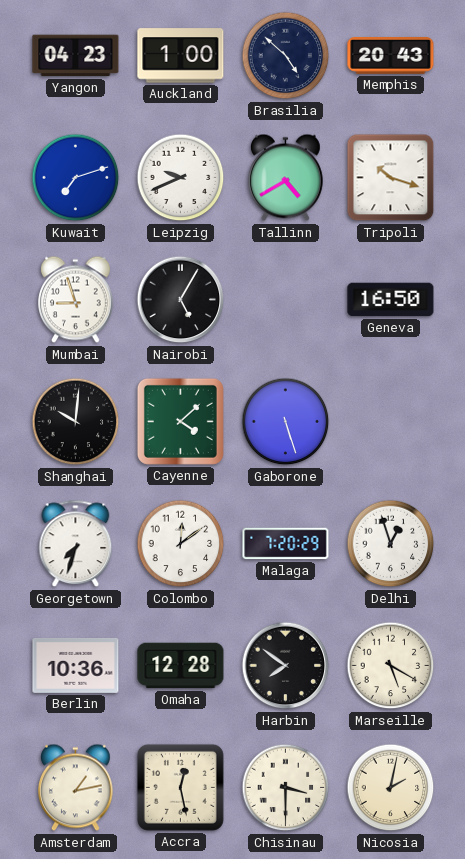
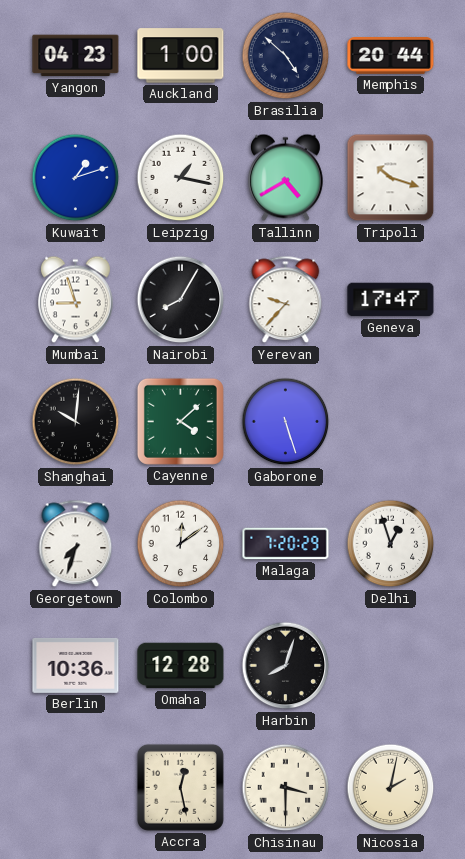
Memphis: 20:43 -> 20:44 (391, 56)
Kuwait: 7:12 -> 1:12 (76, 178)
Leipzig: 9:41 -> 1:17 (181, 178)
Nairobi: 5:05 -> 8:05 (181, 300)
Yerevan: none -> 9:37 (286, 300)
Geneva: 16:50 -> 17:47 (391, 300)
Harbin: 7:51 -> 8:03 (286, 666)
Marseille: 5:20 -> none (391, 666)
Amsterdam: 1:13 -> none (76, 788)
